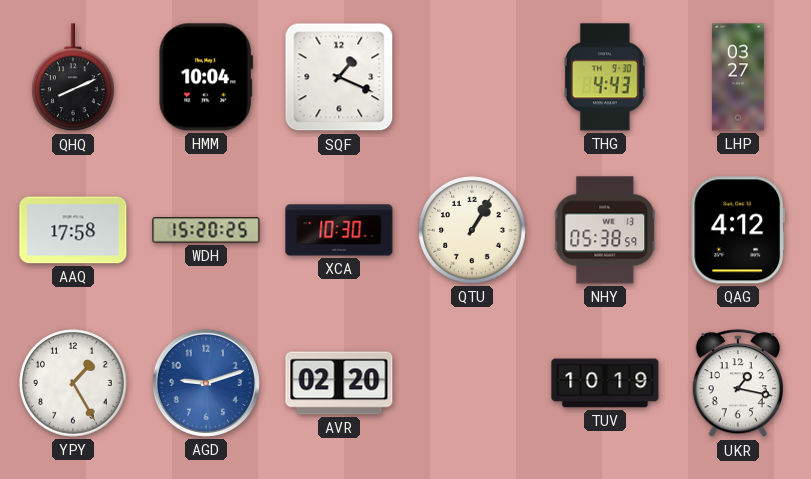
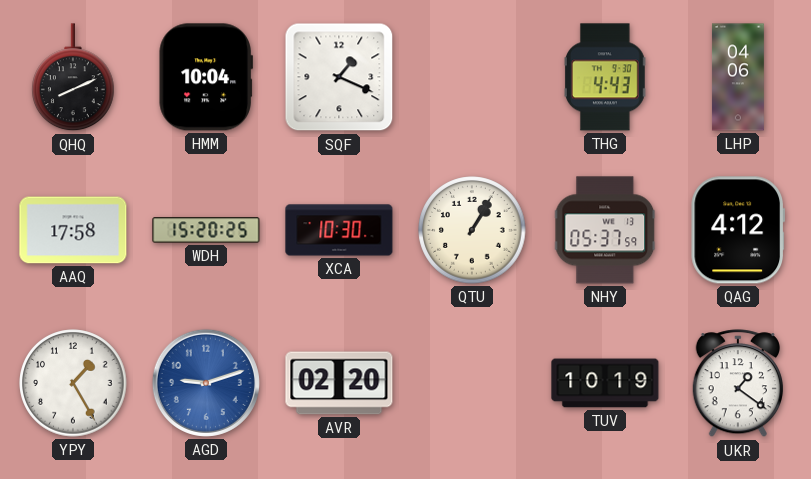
LHP: 03:27 -> 04:06 (738, 77)
NHY: 05:38 -> 05:37 (605, 230)
UKR: 1:17 -> 1:21 (738, 384)
